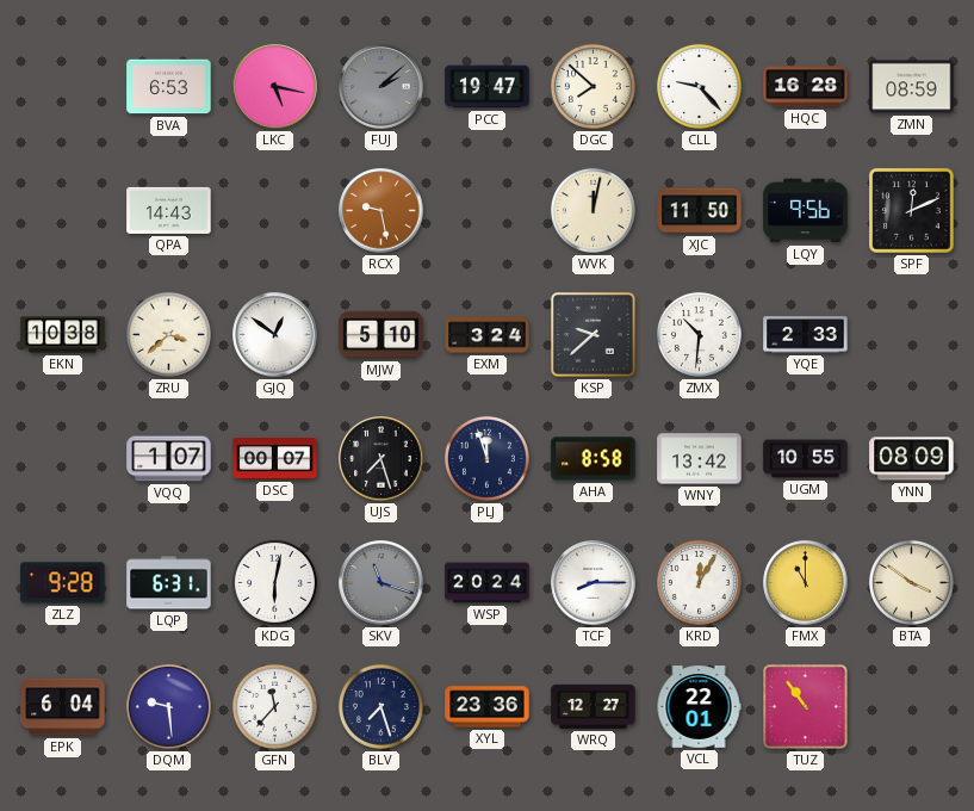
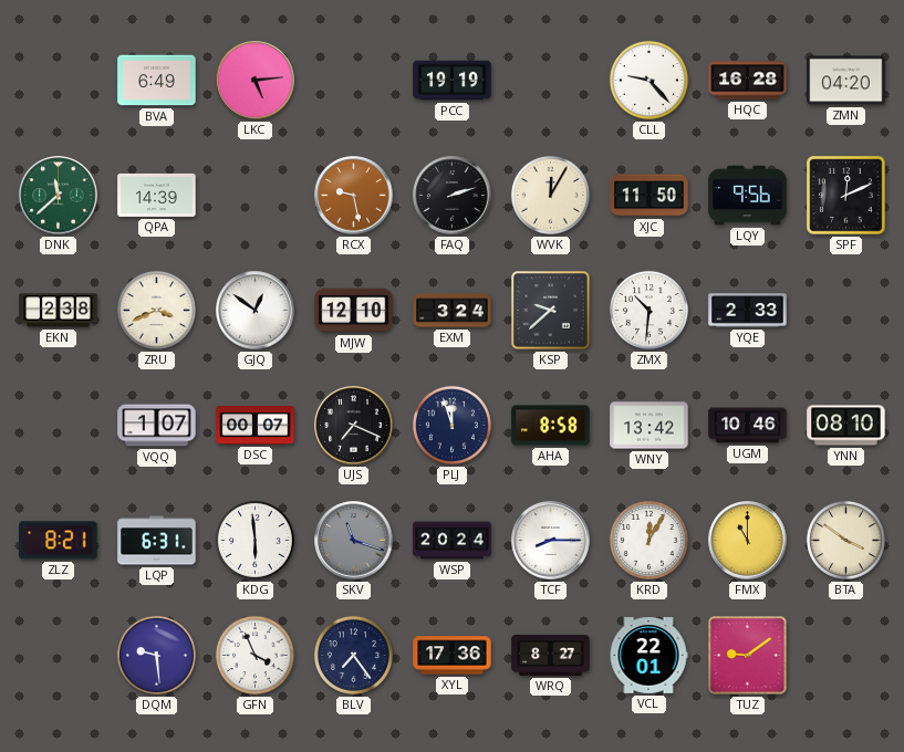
BVA: 6:53 -> 6:49 (157, 81)
LKC: 5:17 -> 5:14 (256, 81)
FUJ: 2:08 -> none (381, 87)
PCC: 19:47 -> 19:19 (453, 81)
DGC: 7:52 -> none (593, 86)
ZMN: 08:59 -> 04:20 (846, 81)
DNK: none -> 11:38 (59, 196)
QPA: 14:43 -> 14:39 (157, 195)
FAQ: none -> 2:12 (453, 196)
WVK: 12:02 -> 12:05 (550, 195)
EKN: 10:38 -> 2:38 (59, 311)
ZRU: 3:38 -> 3:41 (156, 310)
MJW: 5:10 -> 12:10 (354, 311)
UJS: 7:27 -> 7:19 (354, 426)
UGM: 10:55 -> 10:46 (748, 426)
YNN: 08:09 -> 08:10 (846, 426)
ZLZ: 9:28 -> 8:21 (59, 541)
KDG: 6:02 -> 5:59 (254, 540)
EPK: 6:04 -> none (63, 707)
GFN: 11:37 -> 3:56 (254, 655)
BLV: 7:27 -> 7:24 (353, 655)
XYL: 23:36 -> 17:36 (453, 656)
WRQ: 12:27 -> 8:27 (551, 655)
TUZ: 10:54 -> 9:09 (748, 656)
